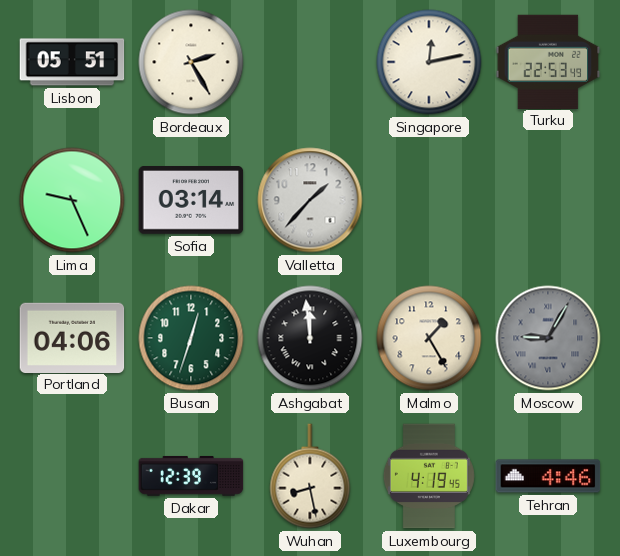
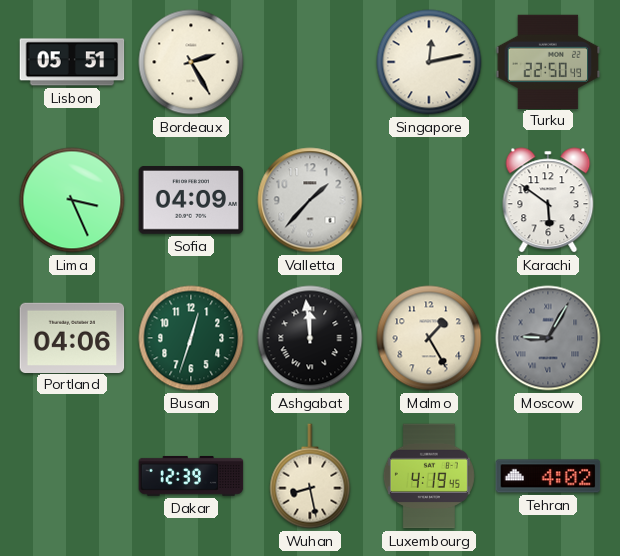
Turku: 22:53 -> 22:50 (548, 61)
Lima: 9:26 -> 3:26 (72, 200)
Sofia: 03:14 -> 04:09 (191, 201)
Karachi: none -> 5:51 (548, 200)
Tehran: 4:46 -> 4:02 (548, 476)
